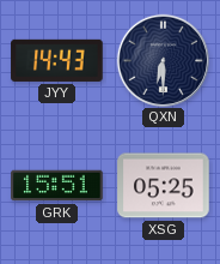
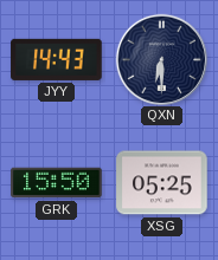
GRK: 15:51 -> 15:50 (57, 183)
